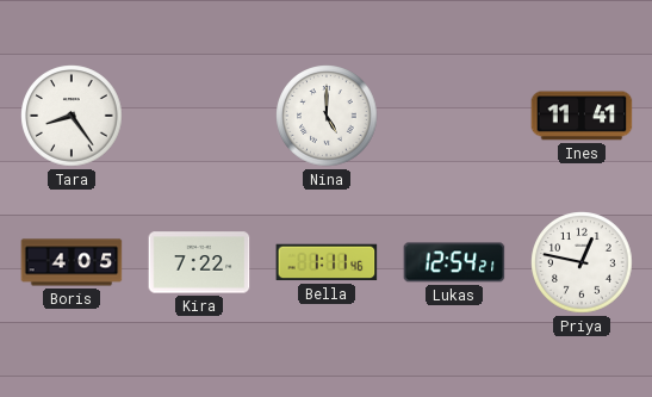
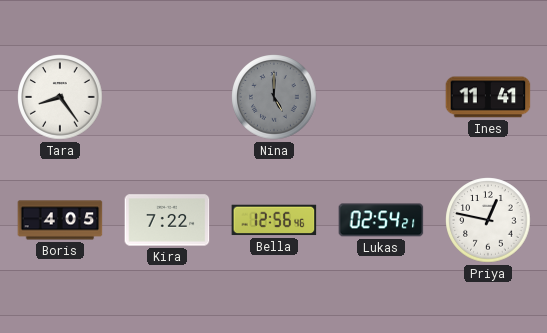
Nina dial: white -> grey (274, 97)
Bella: 1:11 -> 12:56 (274, 220)
Lukas: 12:54 -> 02:54 (381, 220)
